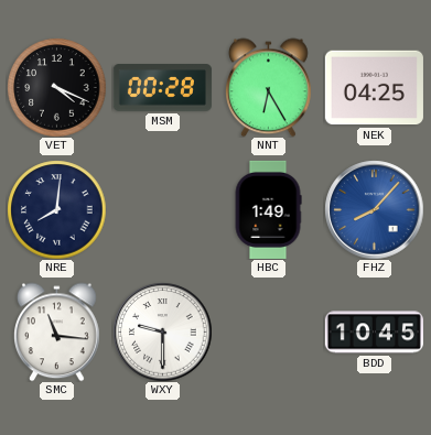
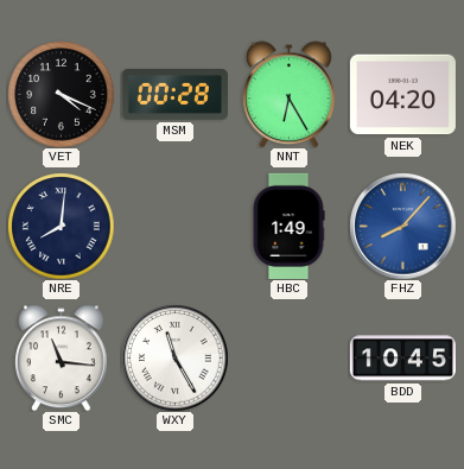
NEK: 04:25 -> 04:20 (402, 95)
WXY: 9:30 -> 11:25 (174, 357)
